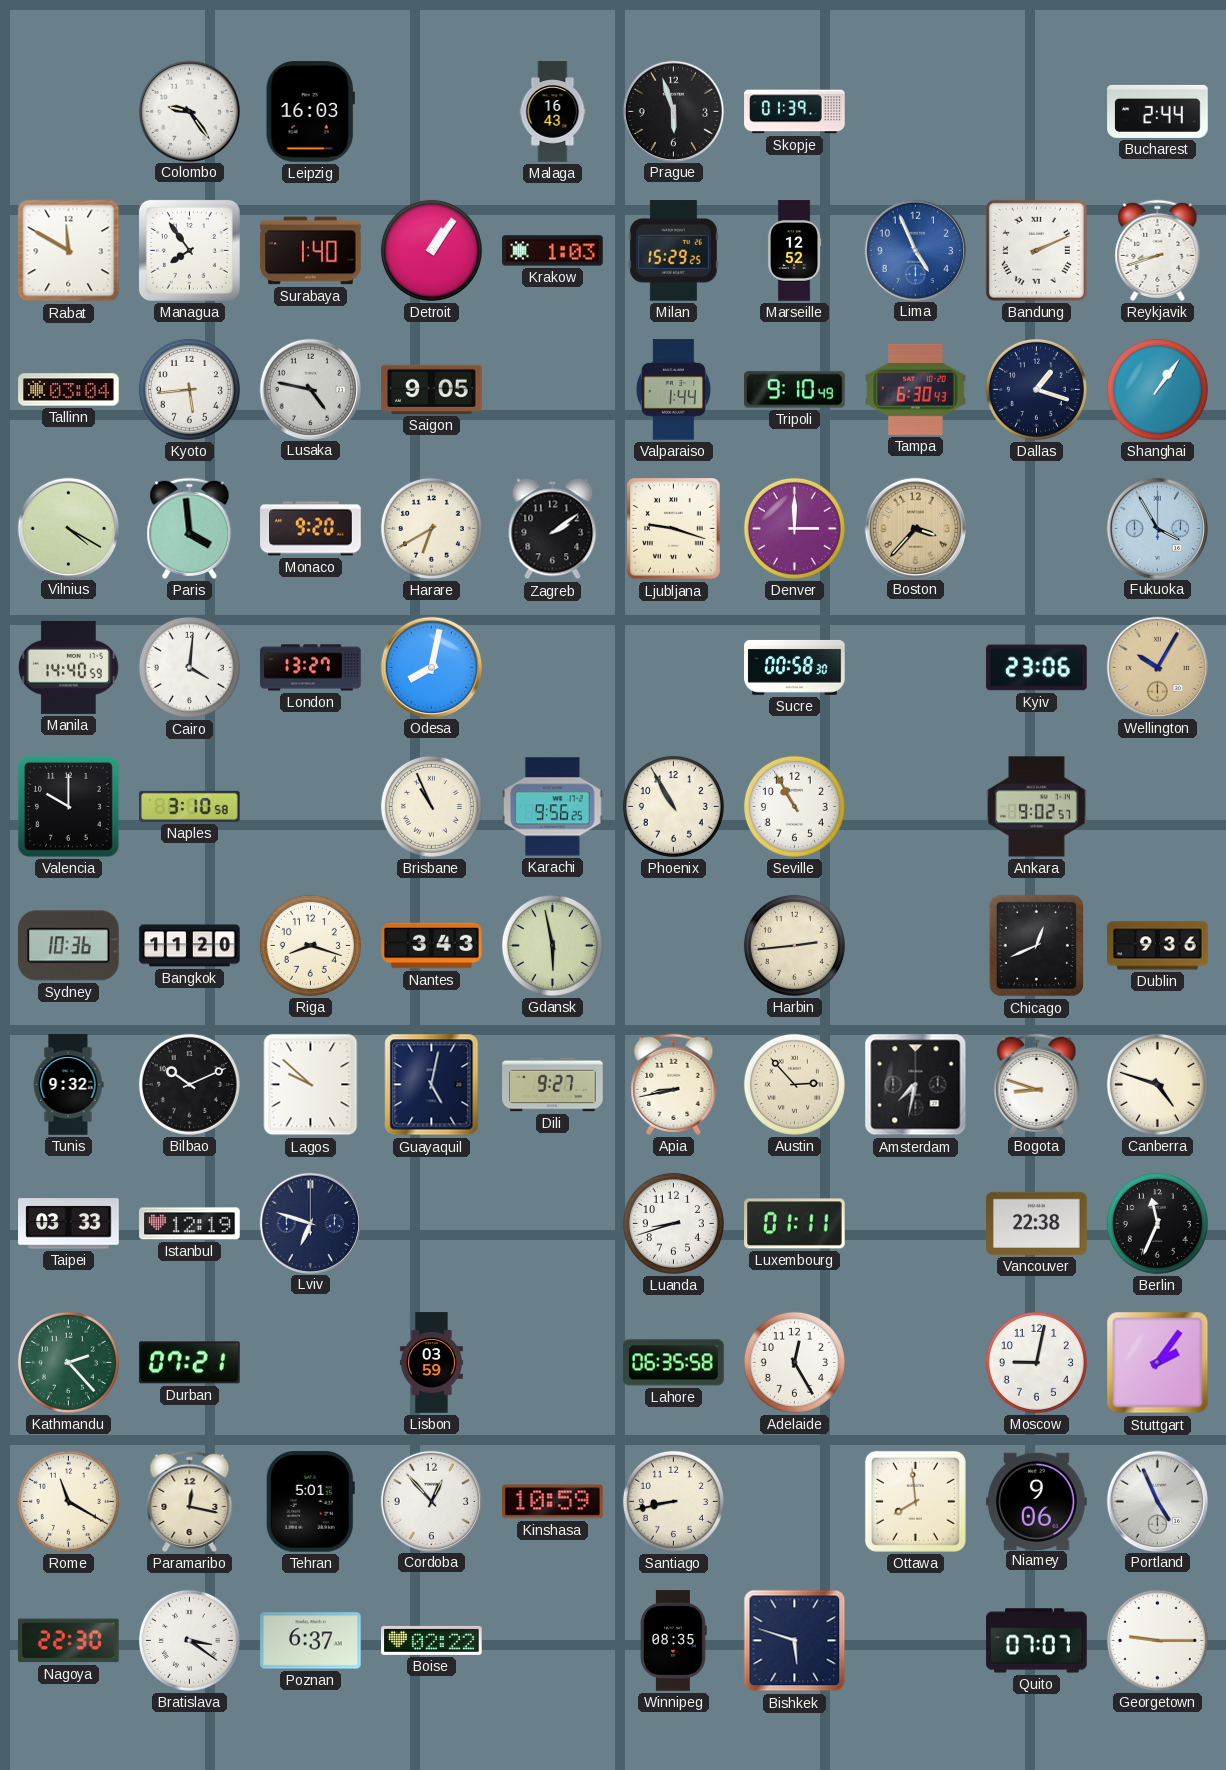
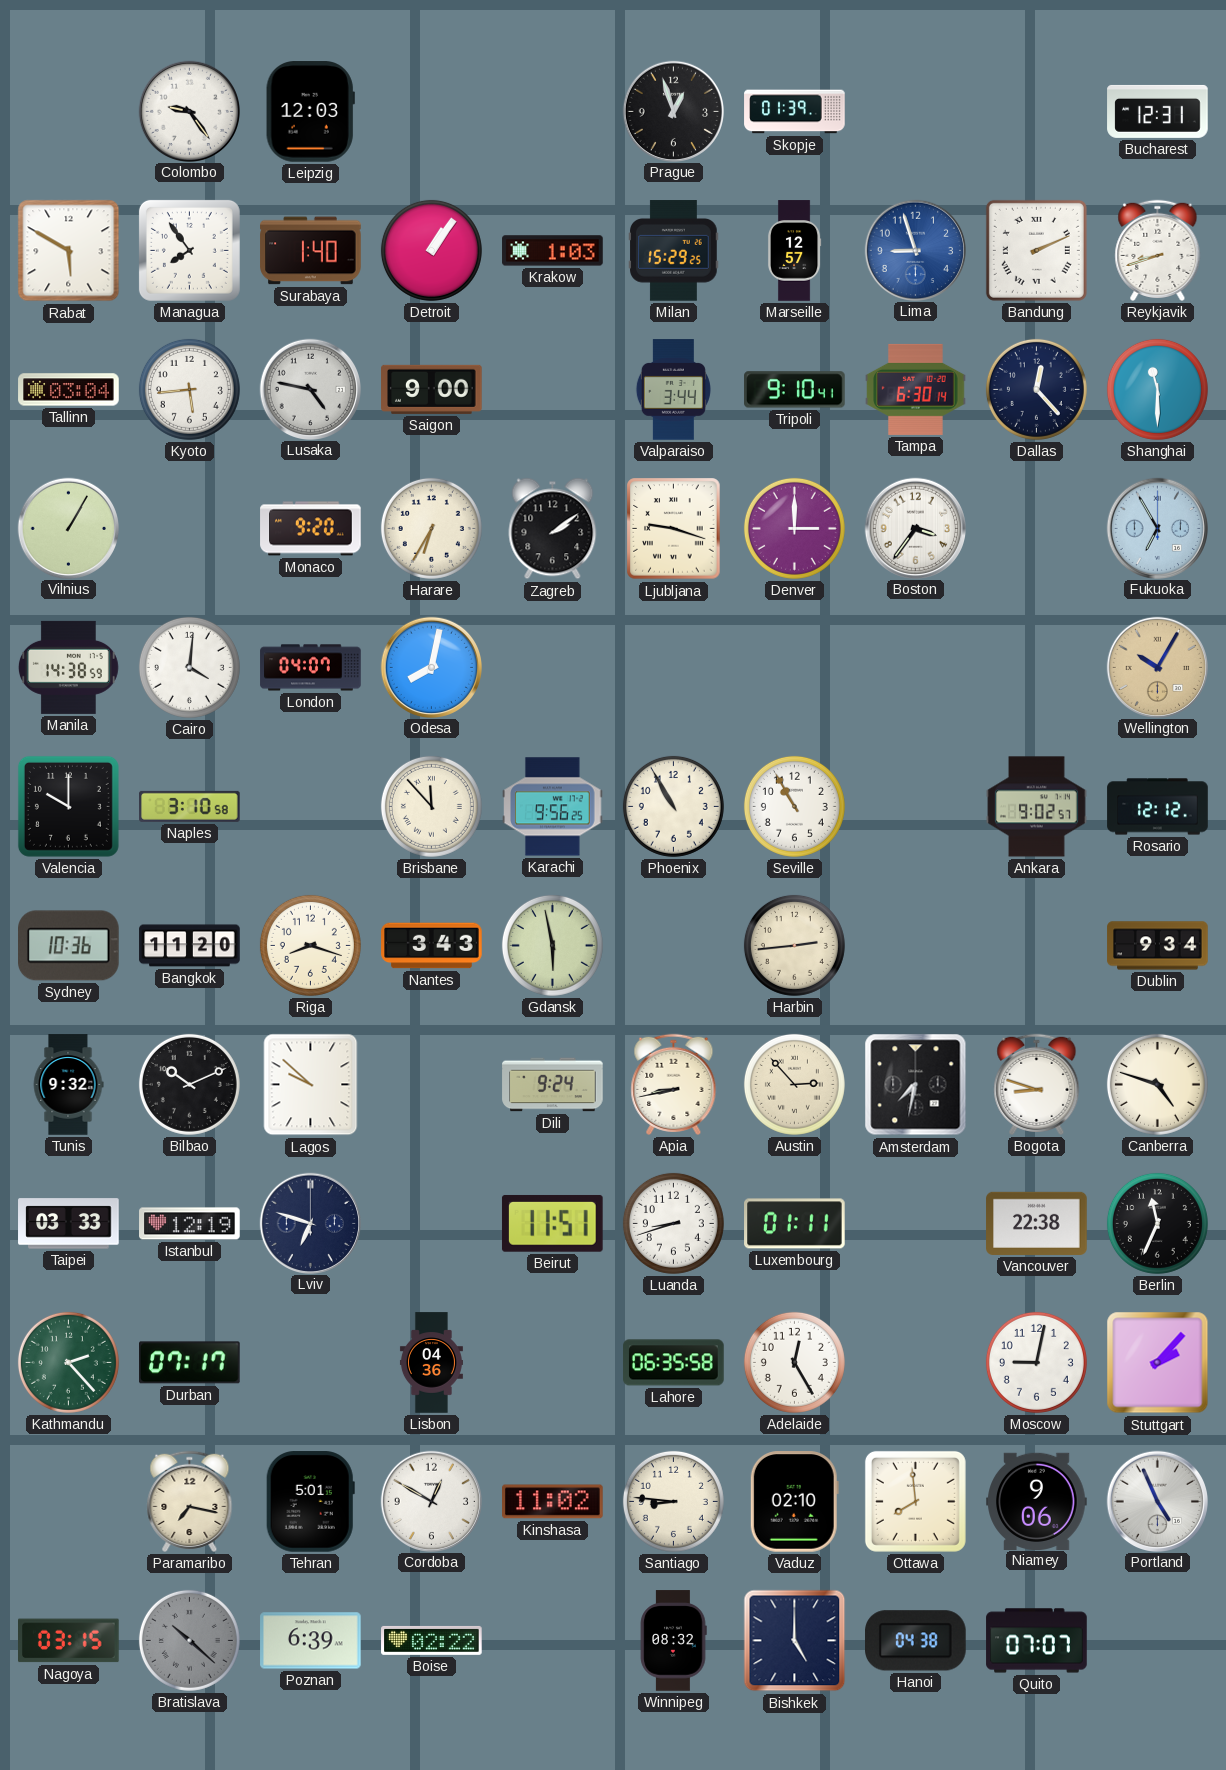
Leipzig: 16:03 -> 12:03 (310, 112)
Malaga: 16:43 -> none (553, 112)
Prague: 5:57 -> 12:57 (673, 111)
Bucharest: 2:44 -> 12:31 (1158, 111)
Rabat: 11:50 -> 5:50 (69, 251)
Marseille: 12:52 -> 12:57 (794, 251)
Lima: 4:56 -> 8:57 (915, 250)
Saigon: 9:05 -> 9:00 (432, 389)
Valparaiso: 1:44 -> 3:44 (673, 390)
Tripoli: 9:10:49 -> 9:10:41 (795, 390)
Tampa: 6:30:43 -> 6:30:14 (916, 389)
Dallas: 1:18 -> 12:23 (1036, 389)
Shanghai: 1:06 -> 11:30 (1157, 389)
Vilnius: 4:20 -> 1:05 (68, 528)
Paris: 3:59 -> none (190, 528)
Harare: 6:40 -> 6:35 (431, 528)
Boston: 3:37 -> 3:36 (915, 528)
Boston dial: champagne -> white (915, 528)
Fukuoka: 3:55 -> 6:55 (1157, 528)
Manila: 14:40 -> 14:38 (68, 667)
London: 13:27 -> 04:07 (311, 668)
Sucre: 00:58 -> none (795, 667)
Kyiv: 23:06 -> none (1037, 668)
Brisbane: 10:56 -> 11:53 (431, 806)
Rosario: none -> 12:12 (1158, 807)
Chicago: 12:41 -> none (1036, 946)
Dublin: 9:36 -> 9:34 (1158, 946)
Guayaquil: 5:02 -> none (432, 1085)
Dili: 9:27 -> 9:24 (553, 1085)
Beirut: none -> 11:51 (552, 1223)
Durban: 07:21 -> 07:17 (190, 1363)
Lisbon: 03:59 -> 04:36 (431, 1363)
Stuttgart: 2:06 -> 2:07 (1158, 1363)
Rome: 11:20 -> none (68, 1501)
Paramaribo: 12:17 -> 7:17 (190, 1501)
Cordoba: 12:53 -> 12:50 (431, 1501)
Kinshasa: 10:59 -> 11:02 (553, 1502)
Santiago: 8:43 -> 8:46 (673, 1501)
Vaduz: none -> 02:10 (794, 1502)
Nagoya: 22:30 -> 03:15 (69, 1641)
Bratislava: 3:21 -> 10:22 (189, 1640)
Bratislava dial: white -> grey (189, 1640)
Poznan: 6:37 -> 6:39 (311, 1641)
Winnipeg: 08:35 -> 08:32 (673, 1641)
Bishkek: 5:48 -> 5:00 (795, 1641)
Hanoi: none -> 04:38 (916, 1641)
Georgetown: 9:15 -> none (1157, 1640)
